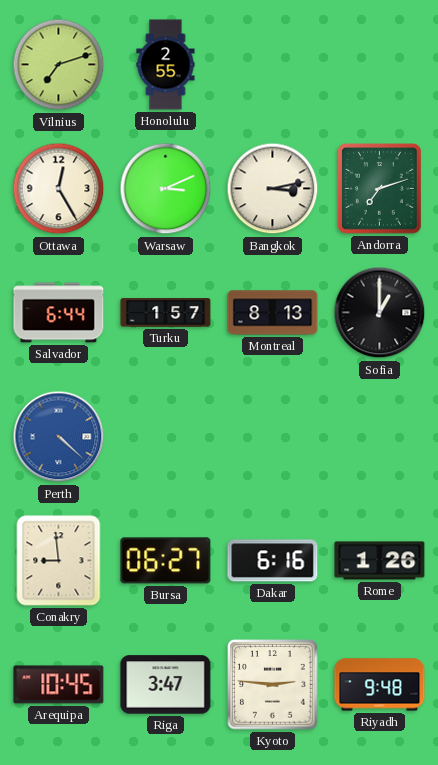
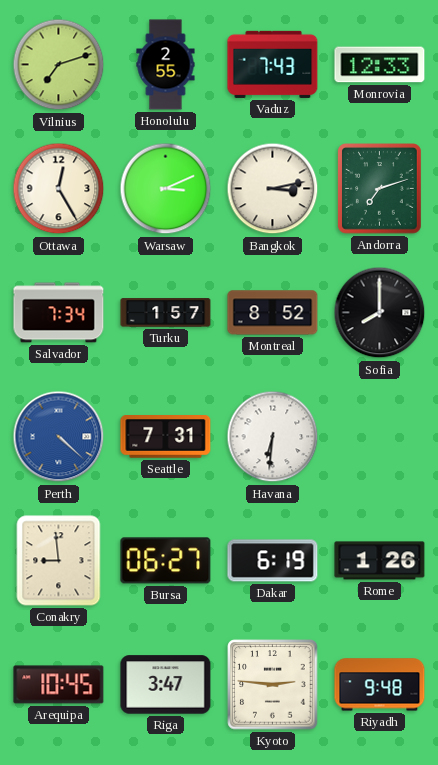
Vaduz: none -> 7:43 (273, 64)
Monrovia: none -> 12:33 (380, 65)
Salvador: 6:44 -> 7:34 (59, 313)
Montreal: 8:13 -> 8:52 (273, 313)
Sofia: 1:00 -> 8:00 (380, 313)
Seattle: none -> 7:31 (166, 437)
Havana: none -> 6:31 (273, 437)
Dakar: 6:16 -> 6:19 (273, 561)
